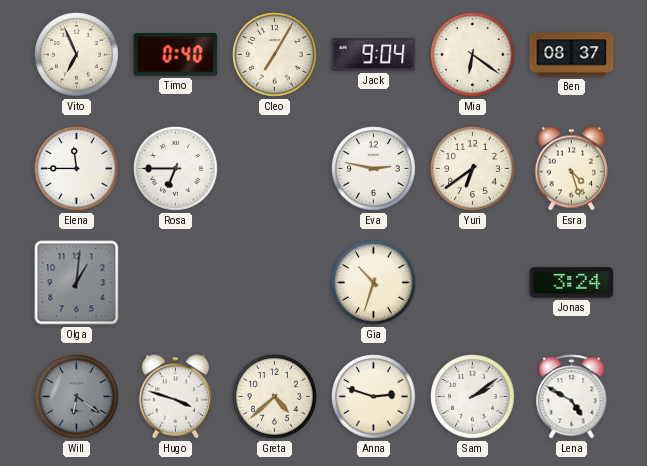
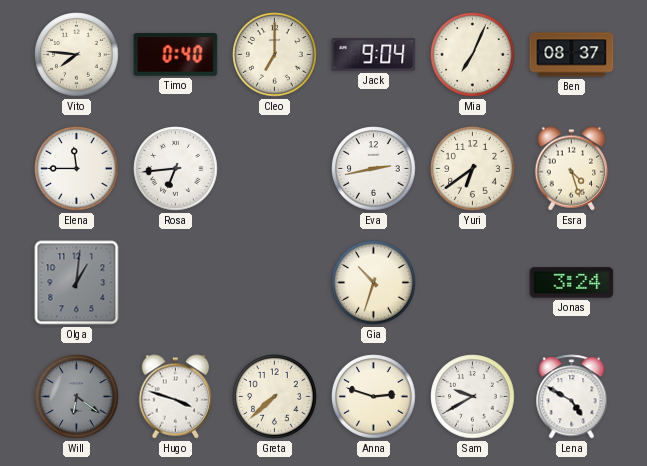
Vito: 6:56 -> 7:46 (77, 55)
Cleo: 7:05 -> 7:00 (275, 55)
Mia: 6:21 -> 7:04 (473, 55)
Rosa: 6:45 -> 6:44 (176, 169)
Eva: 2:47 -> 2:43 (374, 169)
Greta: 4:38 -> 7:38 (275, 397)
Sam: 2:09 -> 9:40 (473, 397)
